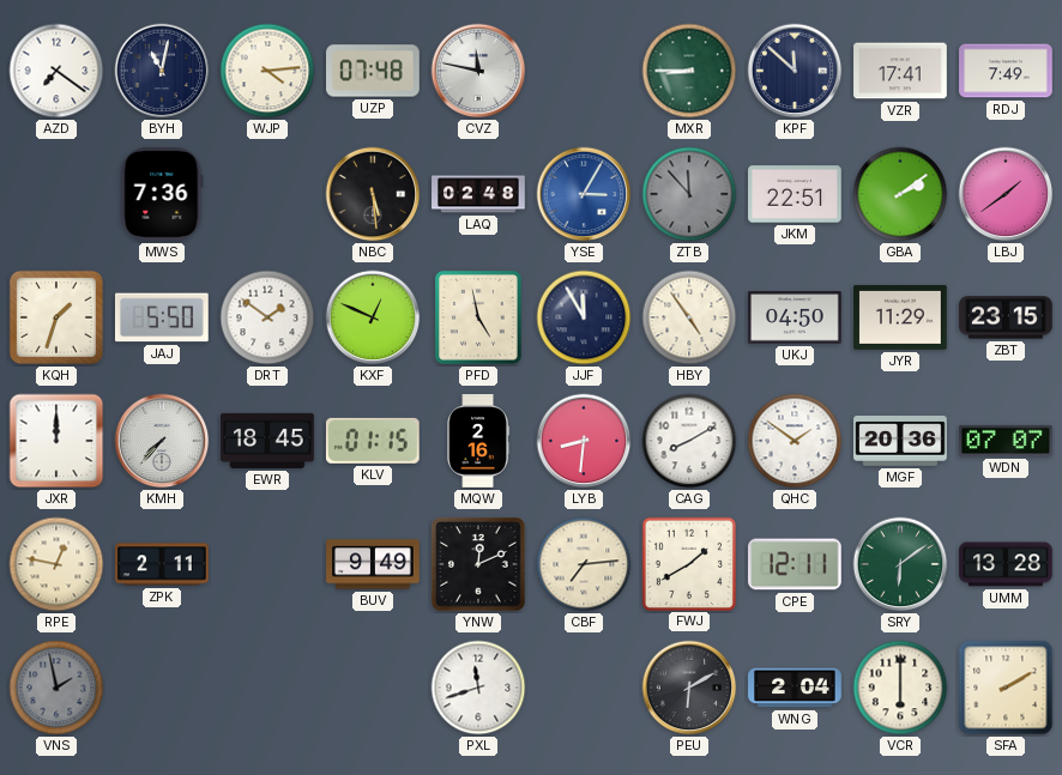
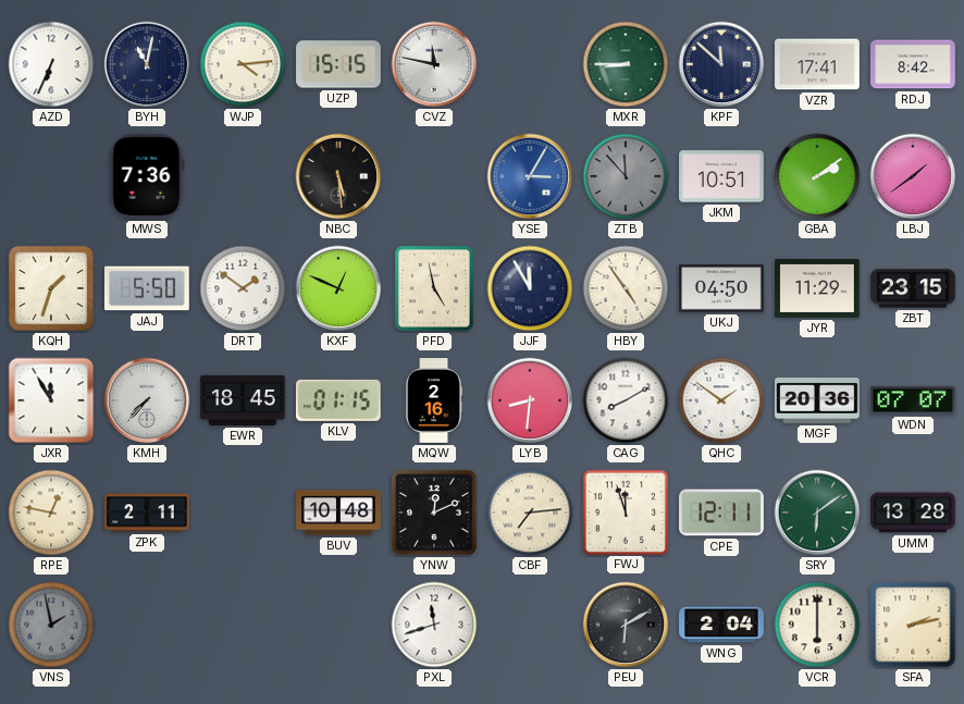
AZD: 7:21 -> 6:34 (51, 64)
UZP: 07:48 -> 15:15 (338, 64)
RDJ: 7:49 -> 8:42 (913, 64)
LAQ: 02:48 -> none (478, 194)
JKM: 22:51 -> 10:51 (721, 176)
JXR: 12:00 -> 11:55 (51, 400)
BUV: 9:49 -> 10:48 (338, 512)
FWJ: 1:40 -> 11:57 (625, 511)
SFA: 2:10 -> 2:13 (913, 625)
